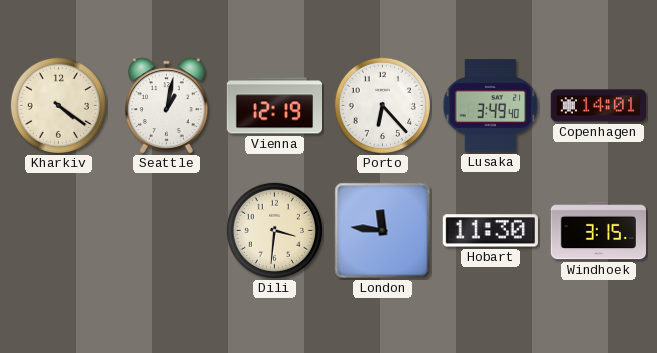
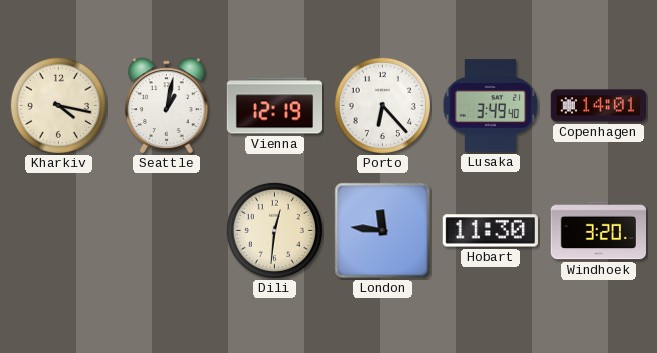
Kharkiv: 4:21 -> 4:17 (58, 105)
Dili: 3:31 -> 12:31 (274, 230)
Windhoek: 3:15 -> 3:20 (598, 231)
